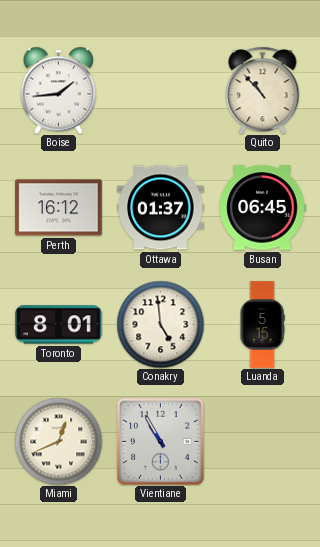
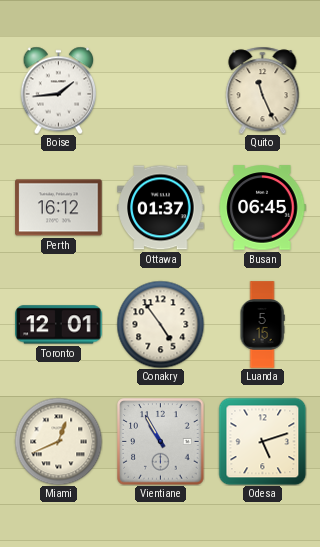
Quito: 10:53 -> 11:26 (263, 90)
Toronto: 8:01 -> 12:01 (59, 325)
Conakry: 4:59 -> 4:54 (160, 324)
Odesa: none -> 5:12 (262, 441)
